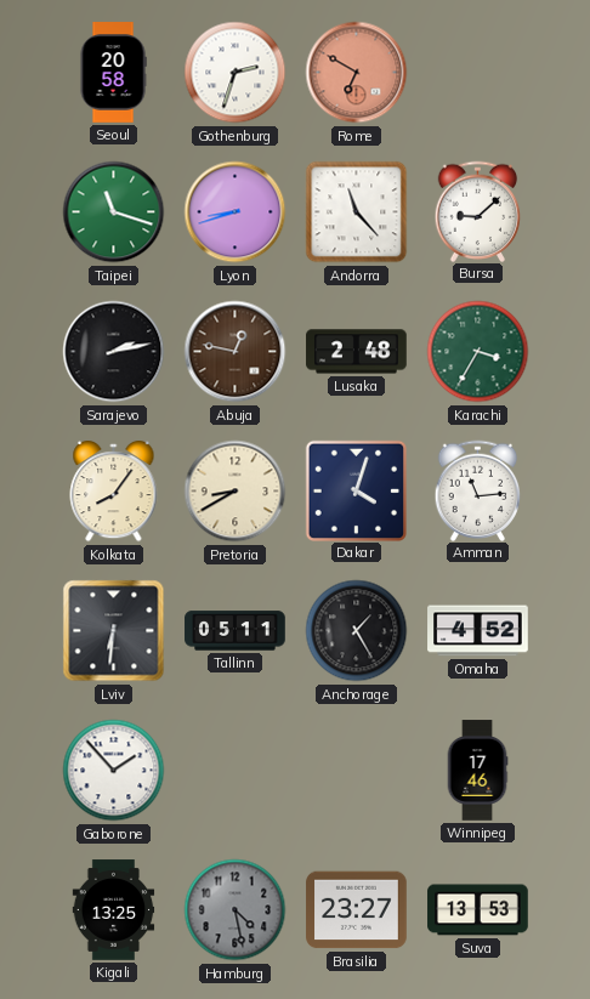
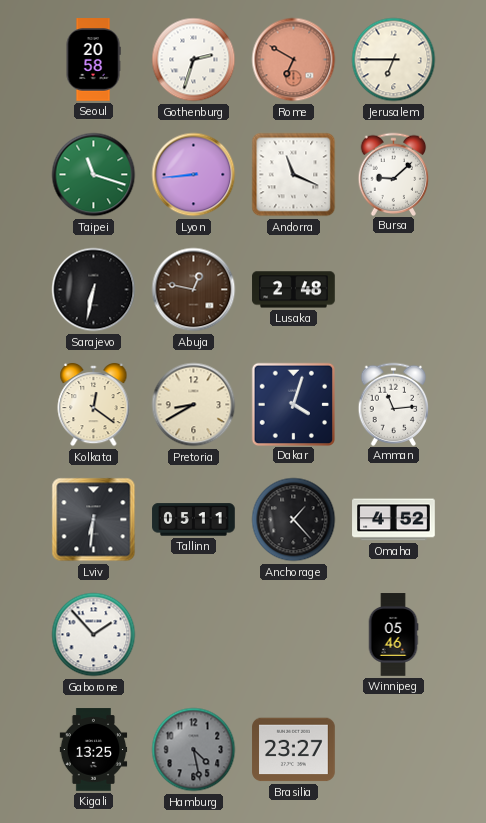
Jerusalem: none -> 6:45 (394, 60)
Lyon: 8:42 -> 8:44 (194, 175)
Andorra: 11:23 -> 11:19 (294, 175)
Sarajevo: 2:13 -> 6:32 (94, 290)
Karachi: 3:35 -> none (478, 352)
Kolkata: 8:06 -> 12:21 (94, 405)
Anchorage: 1:25 -> 1:23 (294, 520)
Winnipeg: 17:46 -> 05:46 (393, 635)
Suva: 13:53 -> none (478, 910)
